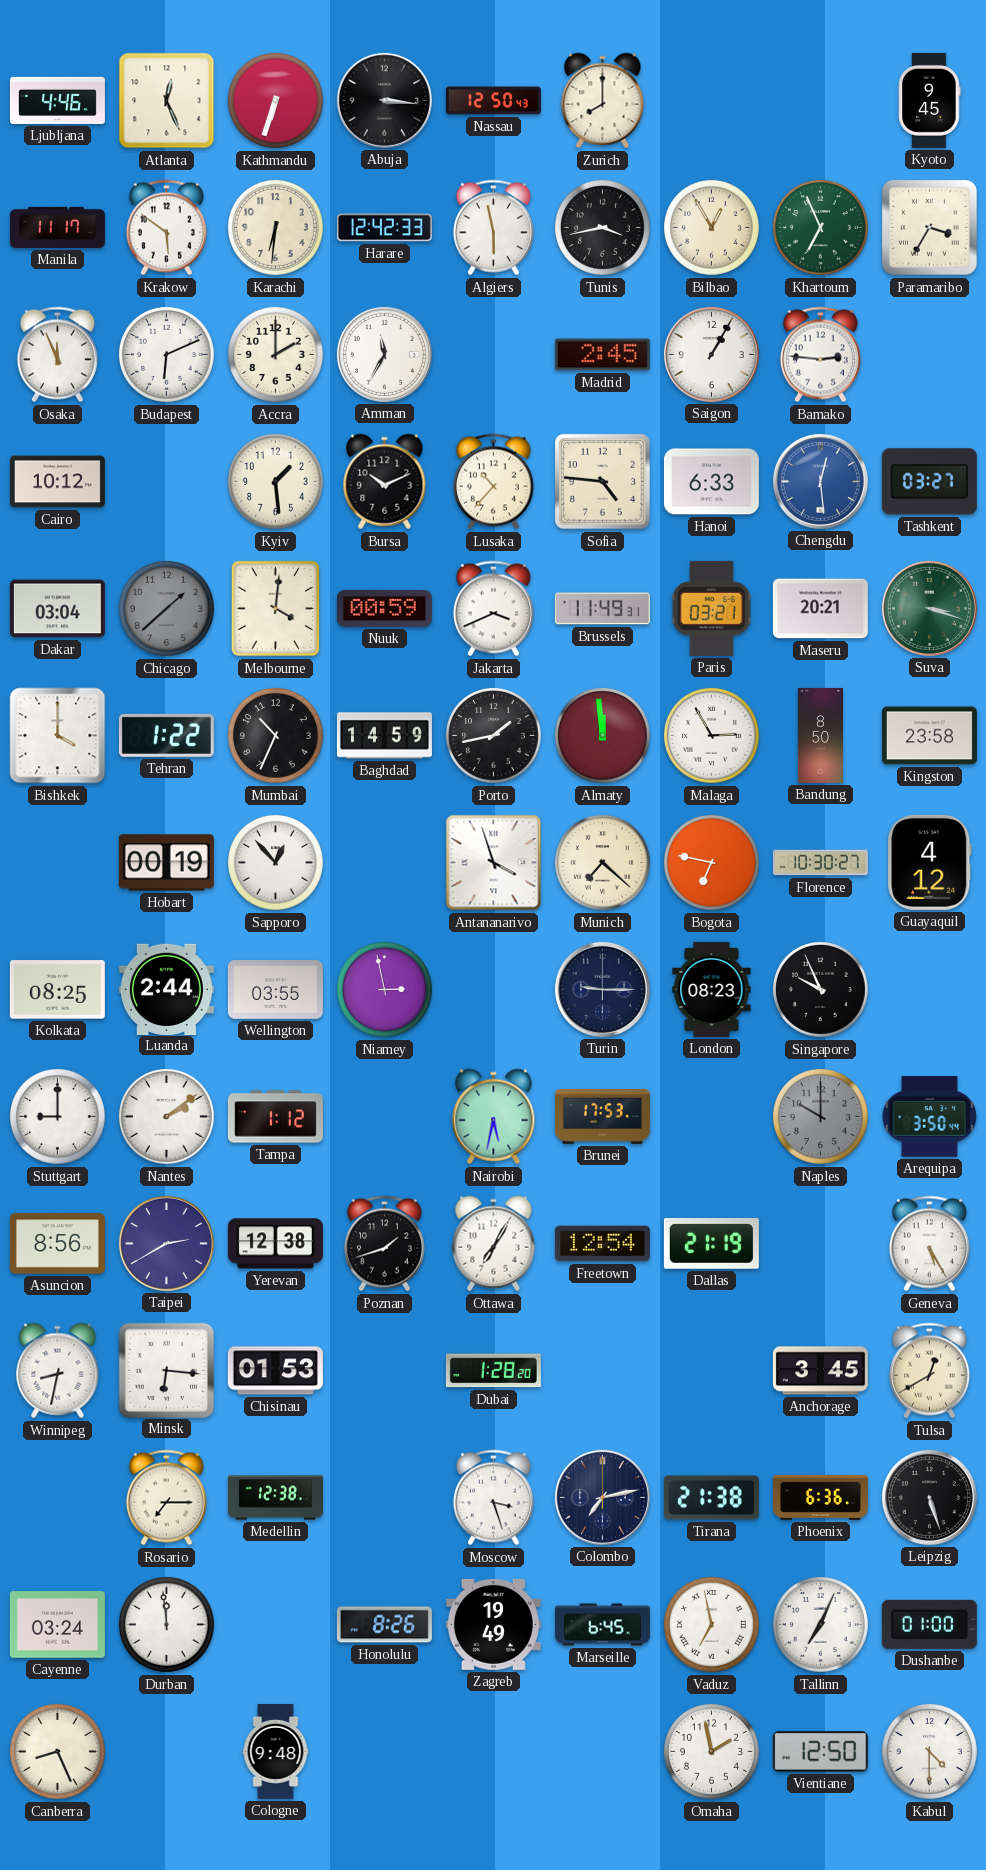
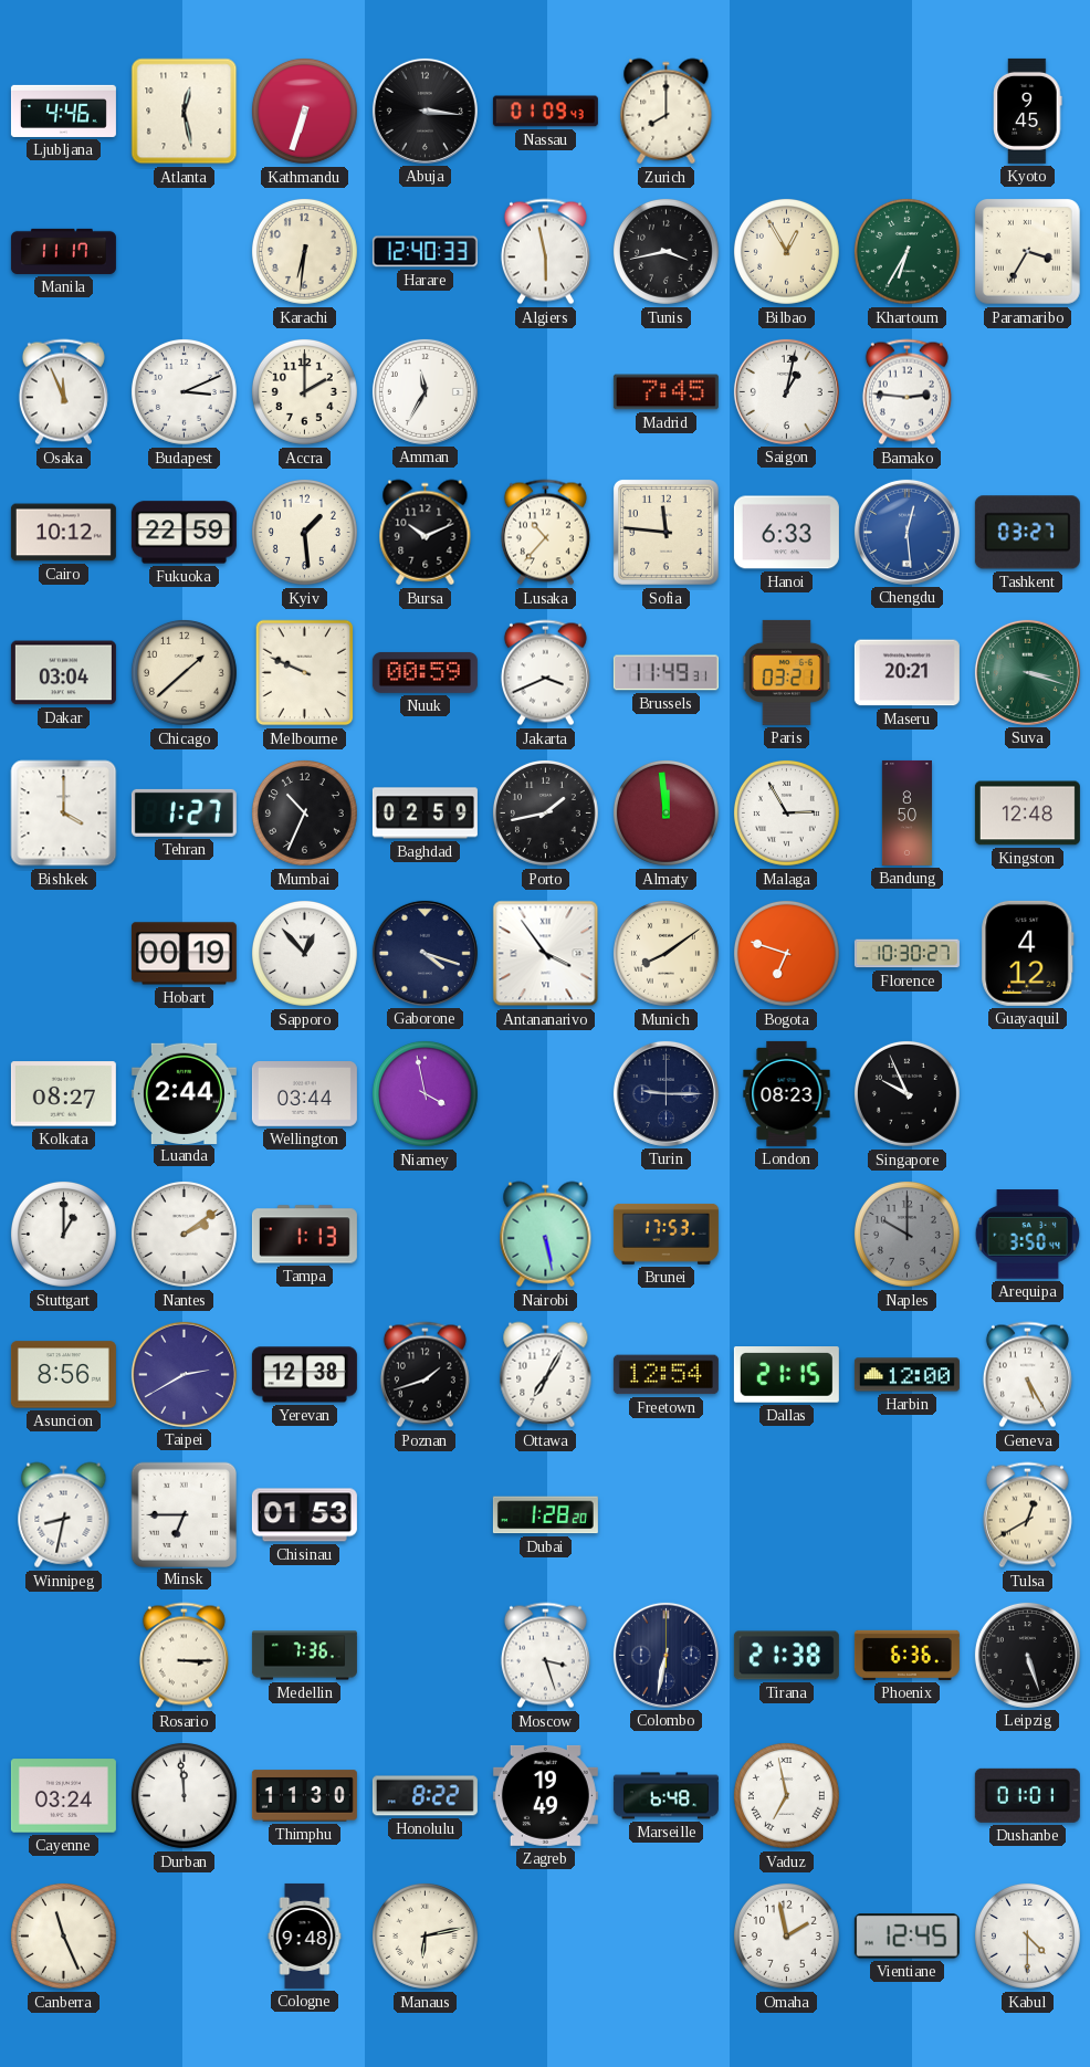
Atlanta: 12:26 -> 12:28 (185, 112)
Nassau: 12:50 -> 01:09 (545, 112)
Krakow: 5:51 -> none (166, 228)
Harare: 12:42 -> 12:40 (425, 252)
Khartoum: 6:56 -> 6:35 (906, 251)
Budapest: 6:11 -> 3:11 (184, 391)
Madrid: 2:45 -> 7:45 (665, 392)
Saigon: 1:05 -> 1:02 (786, 391)
Fukuoka: none -> 22:59 (184, 533)
Sofia: 4:46 -> 11:46 (667, 533)
Chicago dial: grey -> cream (184, 672)
Melbourne: 4:01 -> 9:49 (305, 673)
Tehran: 1:22 -> 1:27 (184, 812)
Baghdad: 14:59 -> 02:59 (425, 814)
Kingston: 23:58 -> 12:48 (1027, 814)
Gaborone: none -> 4:18 (425, 953)
Antananarivo: 3:57 -> 3:54 (546, 954)
Munich: 7:22 -> 8:09 (665, 953)
Bogota: 6:47 -> 6:48 (786, 953)
Kolkata: 08:25 -> 08:27 (63, 1094)
Wellington: 03:55 -> 03:44 (304, 1094)
Niamey: 2:58 -> 3:58 (425, 1093)
Stuttgart: 9:00 -> 1:00 (63, 1234)
Tampa: 1:12 -> 1:13 (304, 1235)
Nairobi: 5:32 -> 5:28 (546, 1235)
Dallas: 21:19 -> 21:15 (786, 1375)
Harbin: none -> 12:00 (906, 1375)
Minsk: 6:16 -> 6:45 (184, 1514)
Anchorage: 3:45 -> none (820, 1371)
Rosario: 7:15 -> 3:15 (184, 1656)
Medellin: 12:38 -> 7:36 (304, 1656)
Colombo: 7:13 -> 6:32 (665, 1655)
Thimphu: none -> 11:30 (304, 1796)
Honolulu: 8:26 -> 8:22 (425, 1796)
Marseille: 6:45 -> 6:48 (665, 1796)
Tallinn: 7:04 -> none (820, 1624)
Dushanbe: 01:00 -> 01:01 (1027, 1795)
Canberra: 8:26 -> 11:26 (63, 1935)
Manaus: none -> 6:13 (425, 1935)
Vientiane: 12:50 -> 12:45 (906, 1937)
